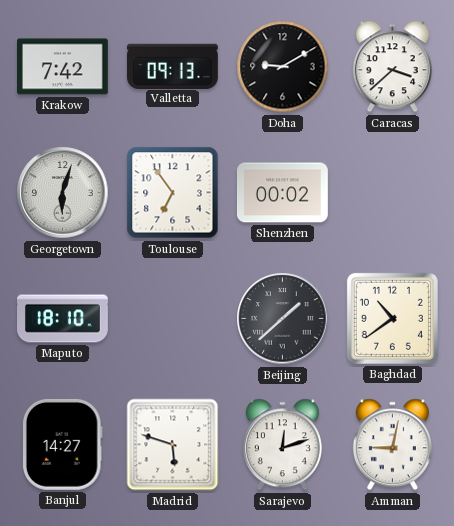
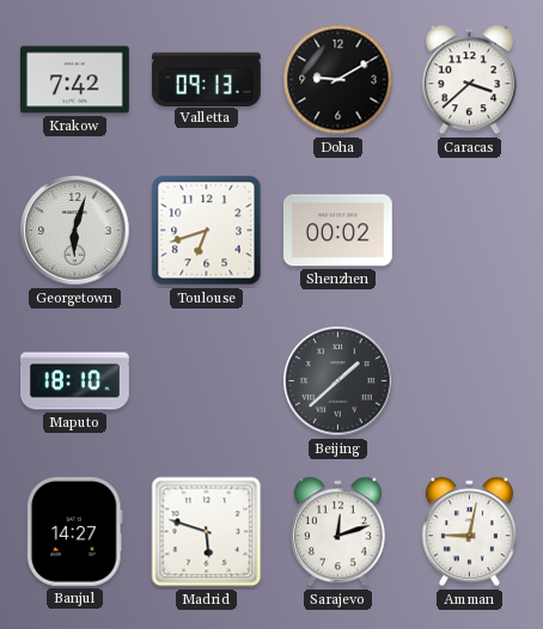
Toulouse: 6:54 -> 6:42 (207, 231)
Baghdad: 10:39 -> none (392, 318)
